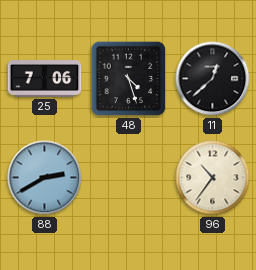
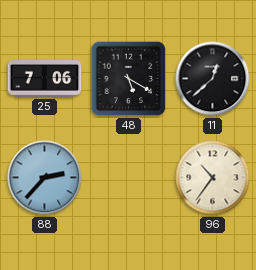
48: 4:27 -> 5:20 (129, 79)
88: 2:40 -> 2:37 (45, 178)
